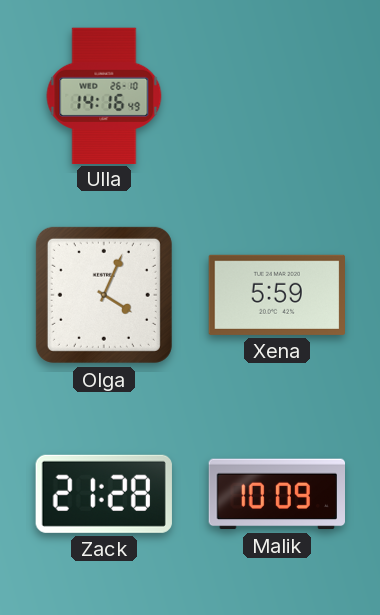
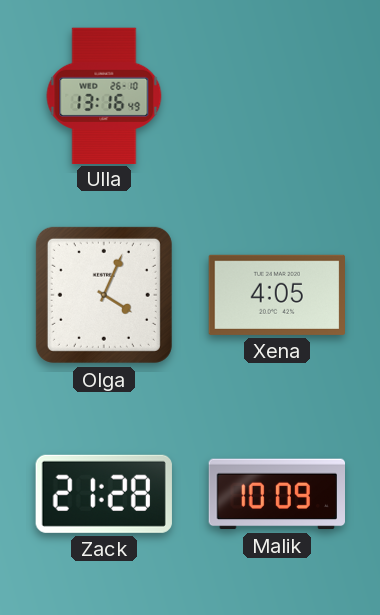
Ulla: 14:16 -> 13:16 (104, 95)
Xena: 5:59 -> 4:05 (276, 295)
